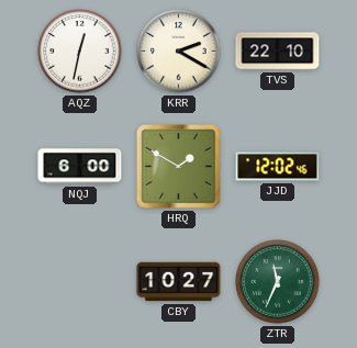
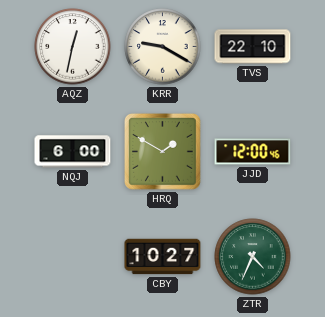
KRR: 2:20 -> 9:20 (163, 47)
JJD: 12:02 -> 12:00 (253, 152)
ZTR: 11:34 -> 4:34 (253, 257)
